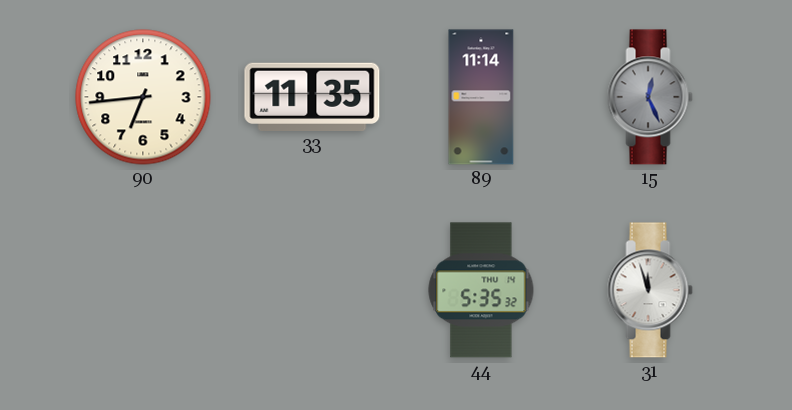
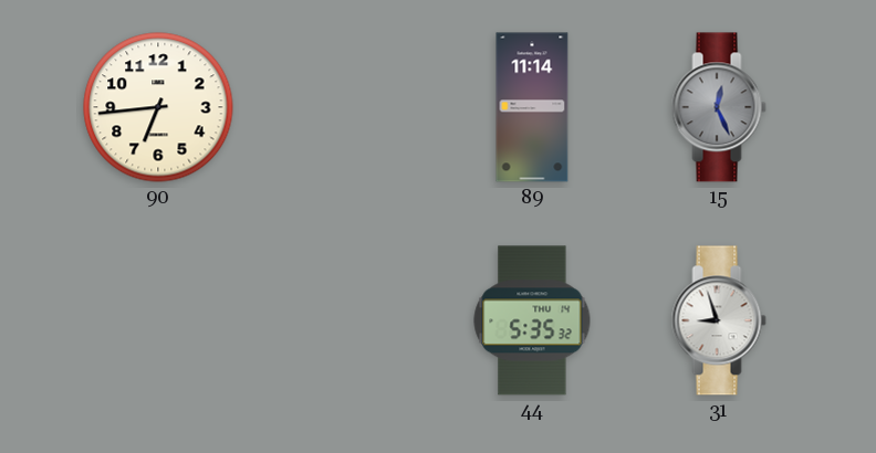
33: 11:35 -> none (312, 96)
31: 11:57 -> 8:57 (719, 320)
